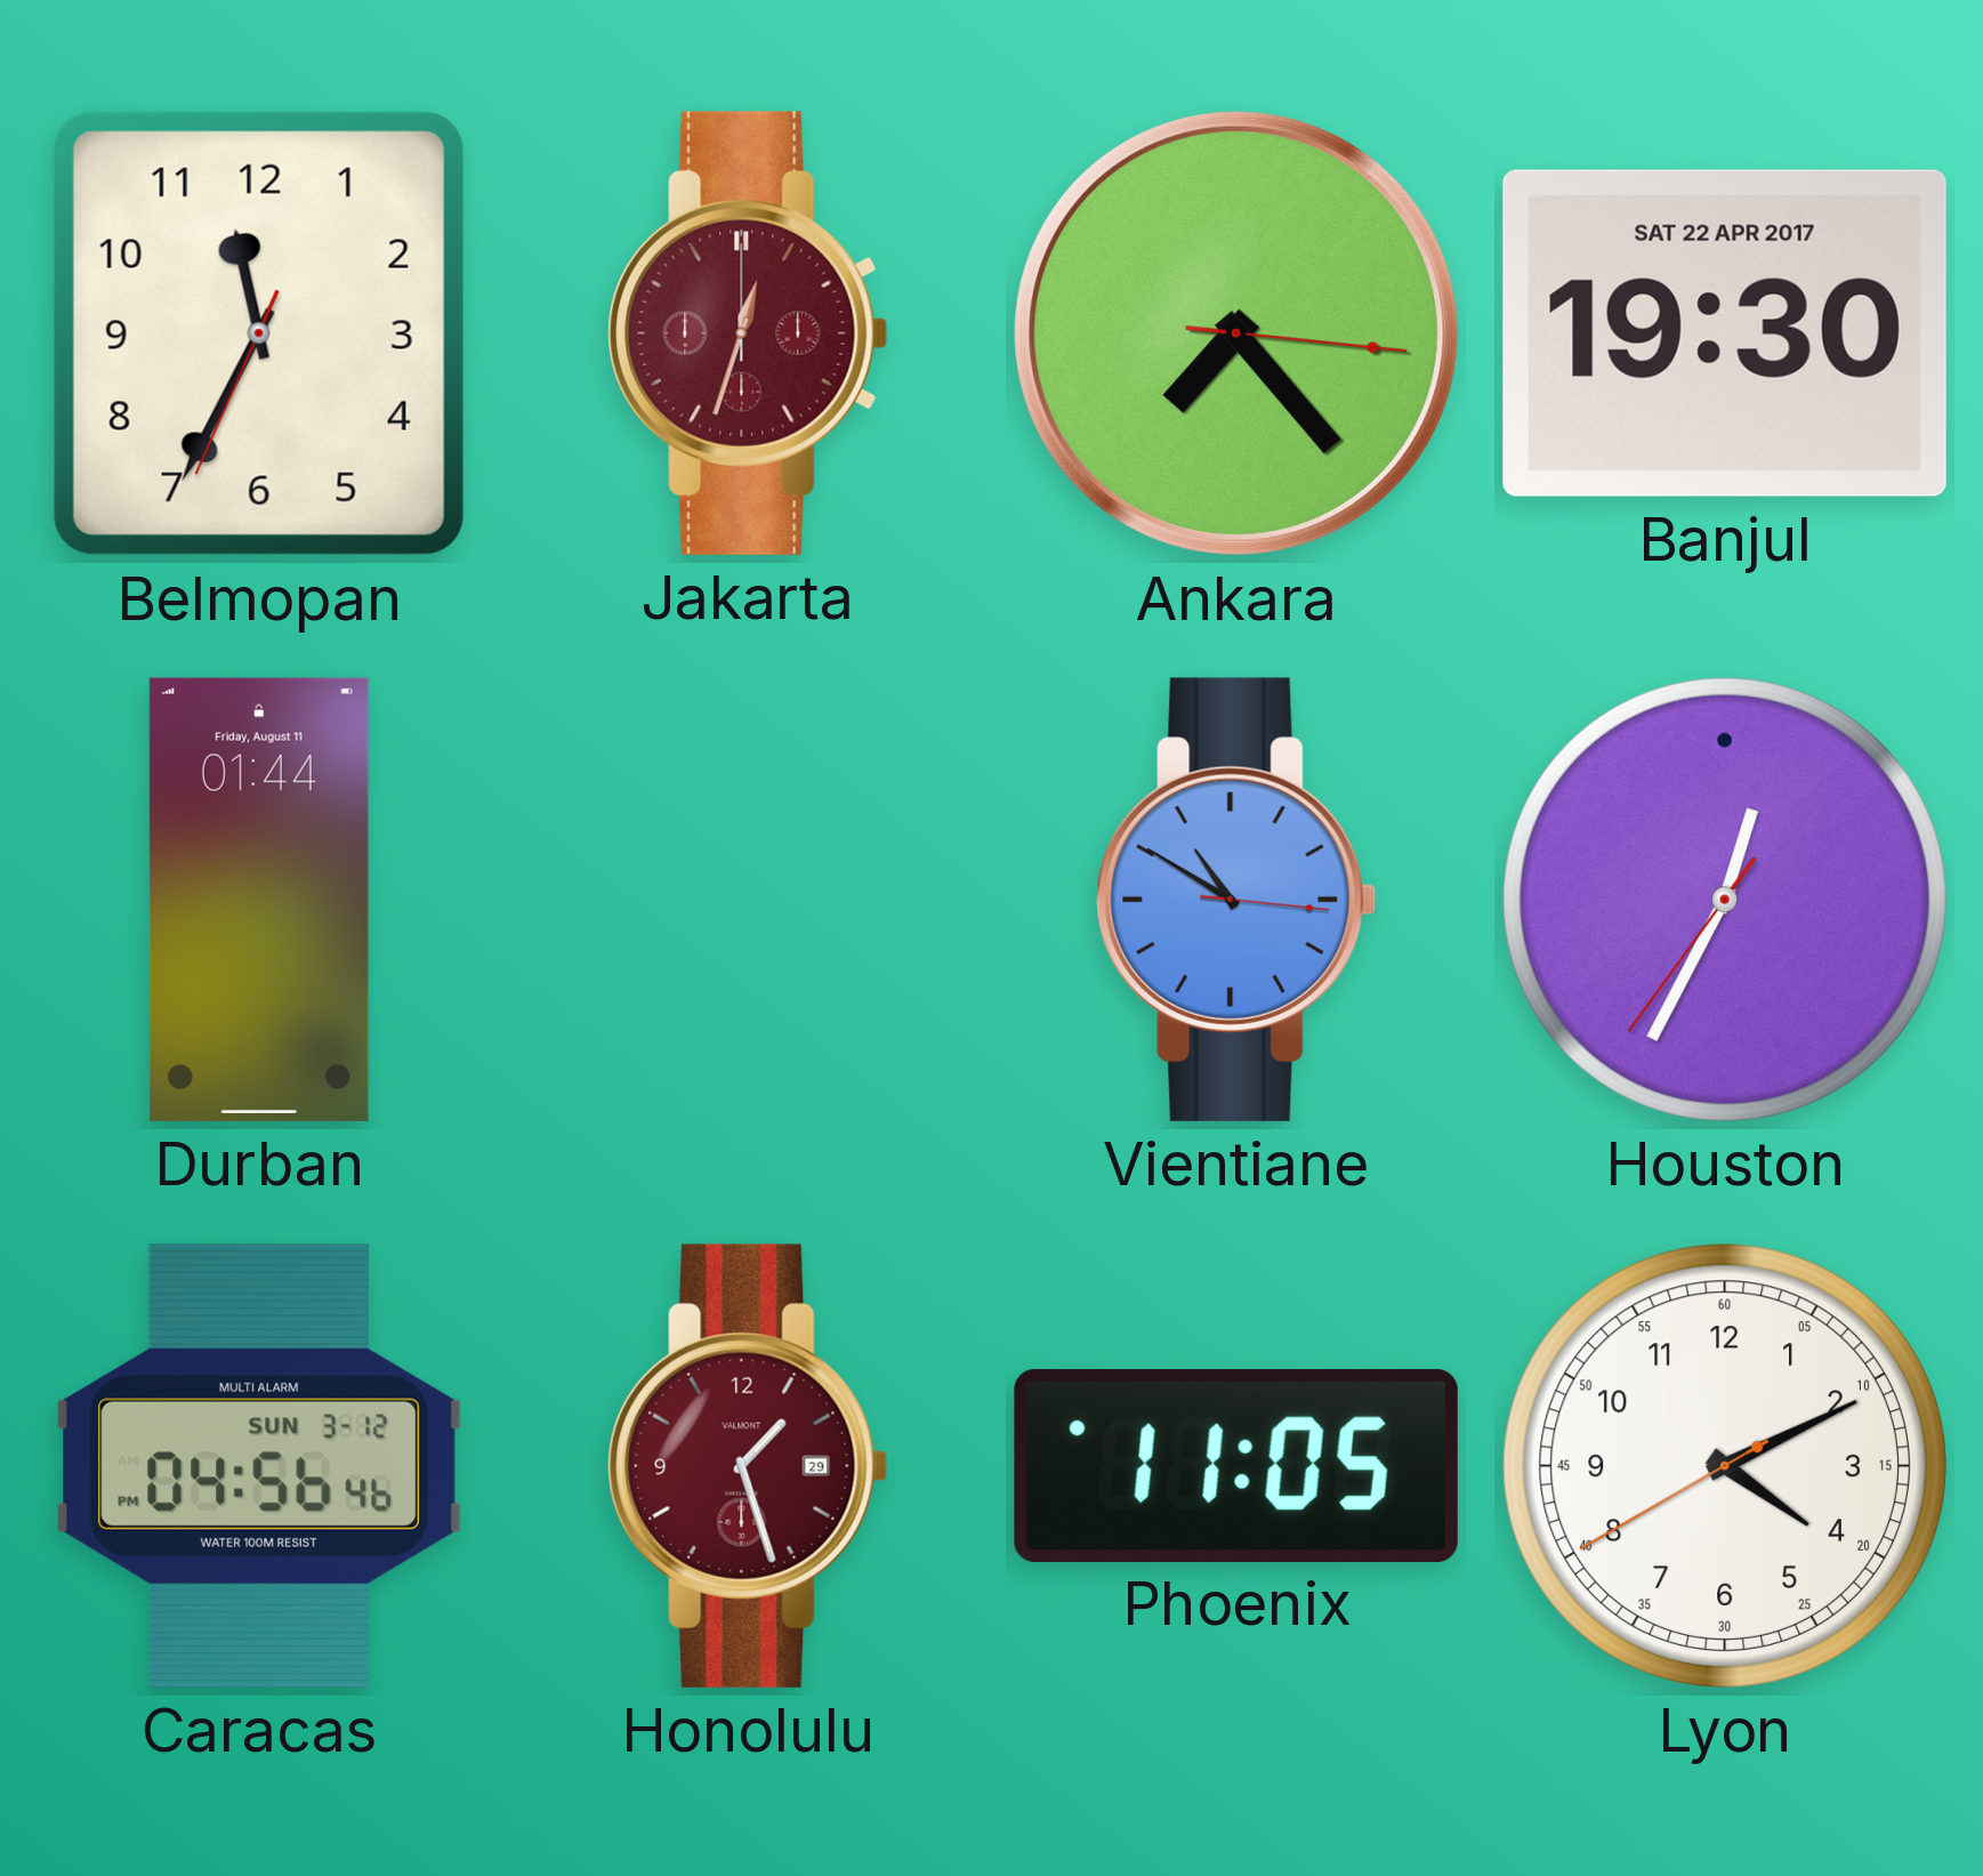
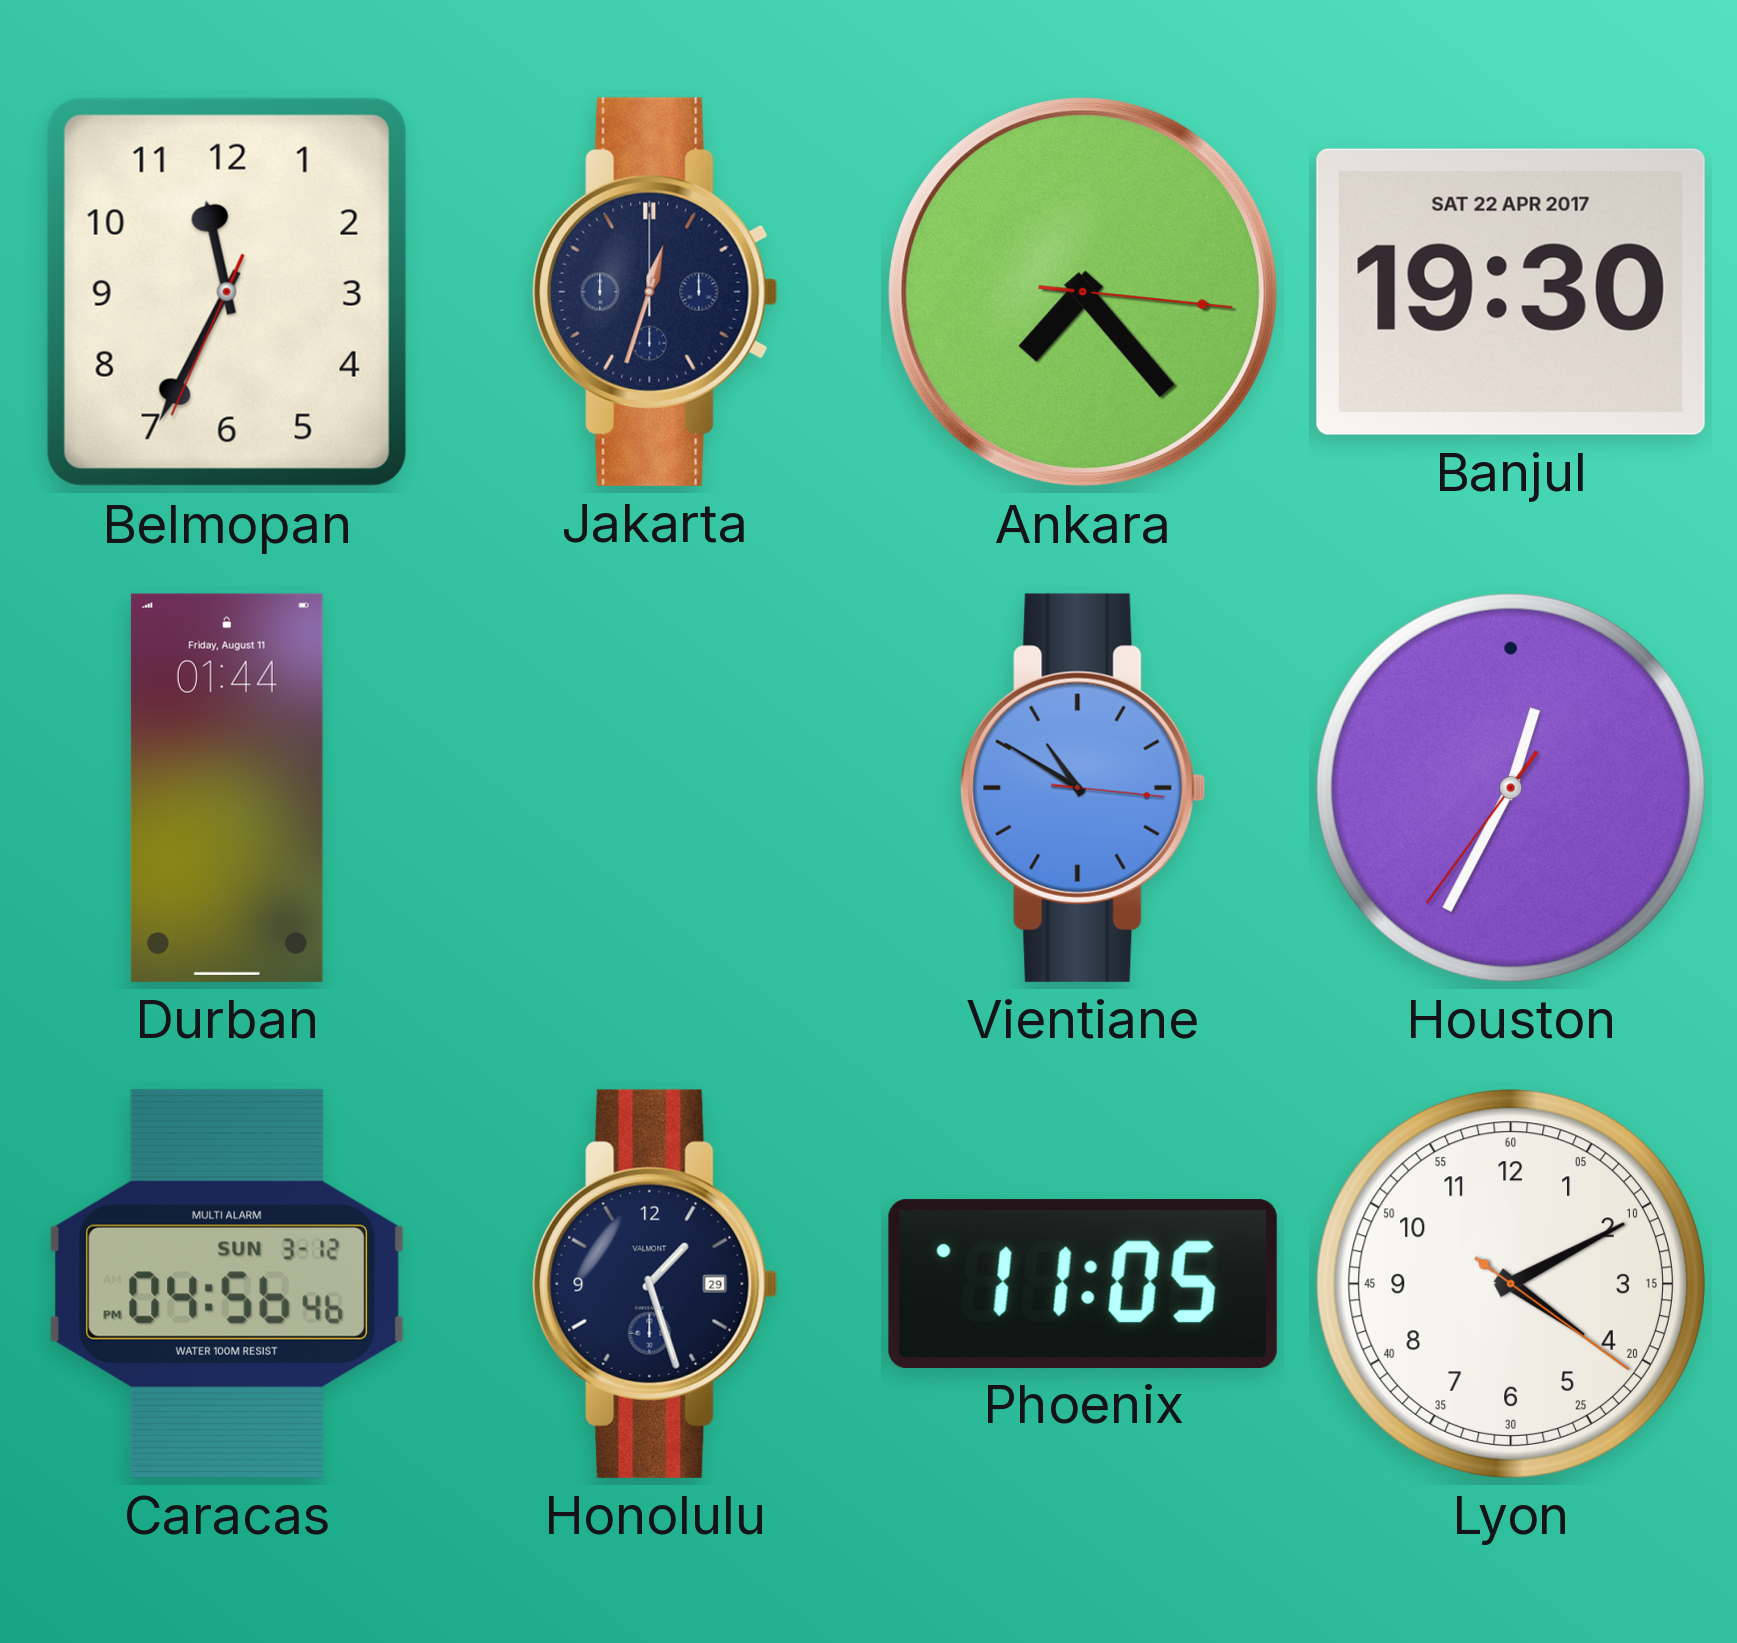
Jakarta dial: burgundy -> navy (655, 292)
Honolulu dial: burgundy -> navy (655, 1284)
Lyon: 4:10:40 -> 4:10:21 (1511, 1284)
